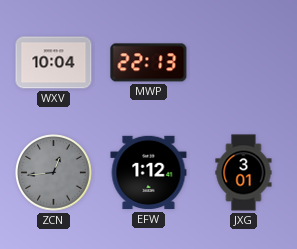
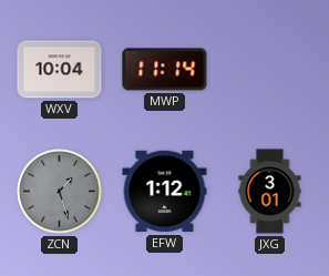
MWP: 22:13 -> 11:14 (165, 70)
ZCN: 12:44 -> 1:27 (60, 192)
